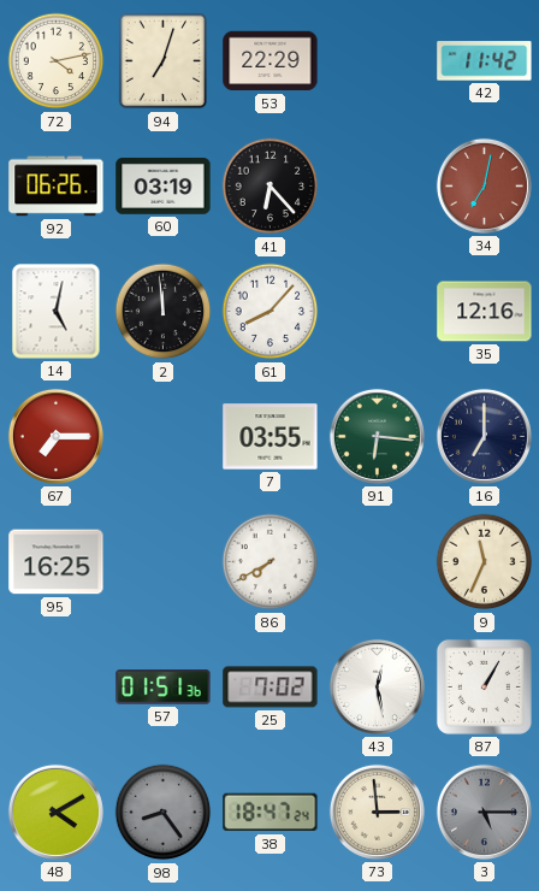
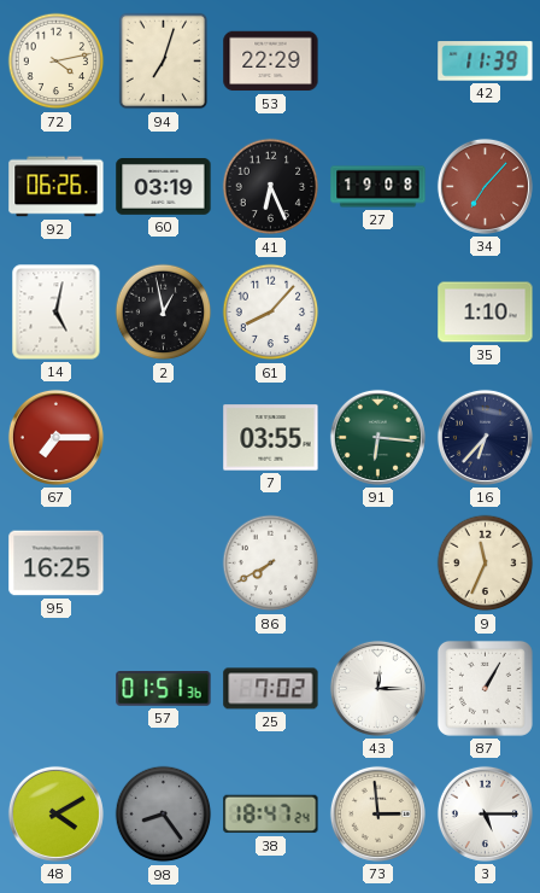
42: 11:42 -> 11:39 (486, 62)
41: 6:23 -> 6:26 (271, 187)
27: none -> 19:08 (378, 187)
34: 7:02 -> 7:07 (485, 186)
2: 11:59 -> 12:58 (164, 313)
35: 12:16 -> 1:10 (486, 313)
16: 7:00 -> 6:37 (485, 437)
43: 12:28 -> 12:15 (377, 688)
3 dial: grey -> white (485, 813)
